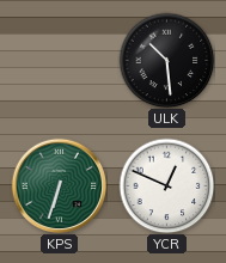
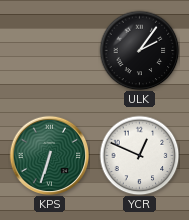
ULK: 10:29 -> 2:06 (139, 50)
